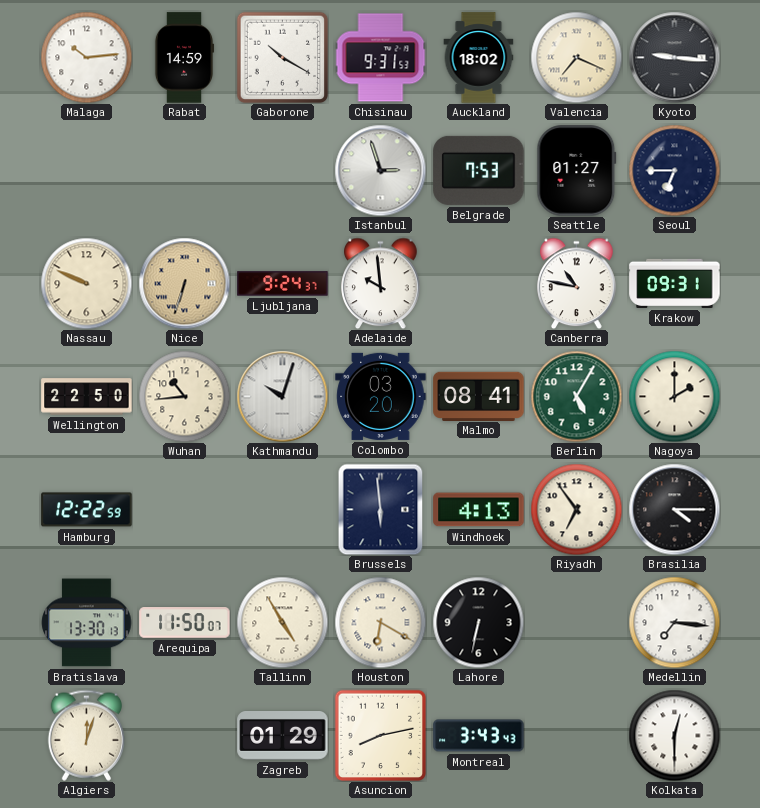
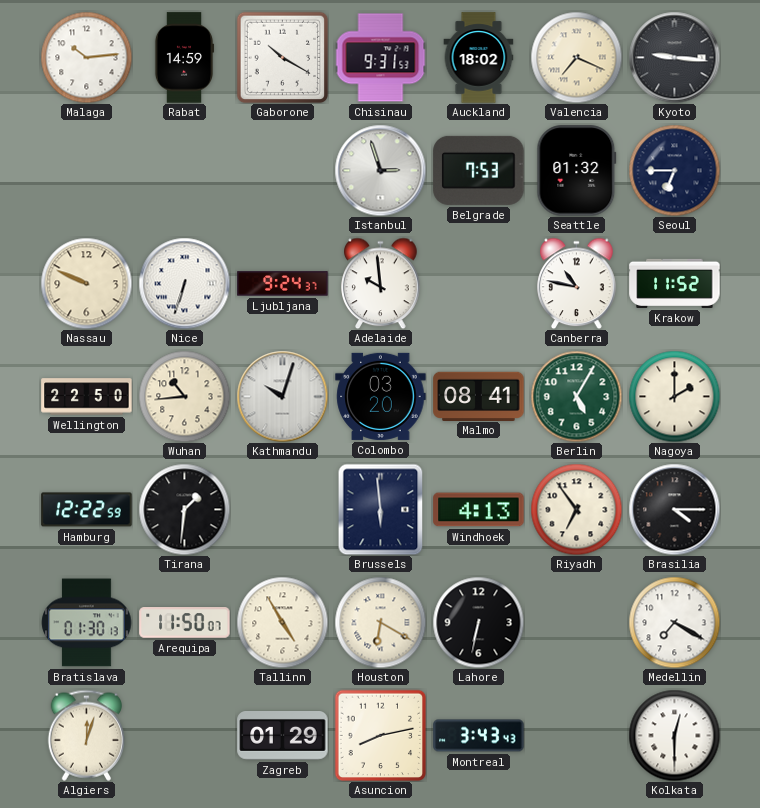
Seattle: 01:27 -> 01:32 (577, 171)
Nice dial: champagne -> white (184, 283)
Krakow: 09:31 -> 11:52 (675, 283)
Tirana: none -> 1:31 (184, 509)
Bratislava: 13:30 -> 01:30 (87, 623)
Medellin: 7:16 -> 7:20 (674, 622)
